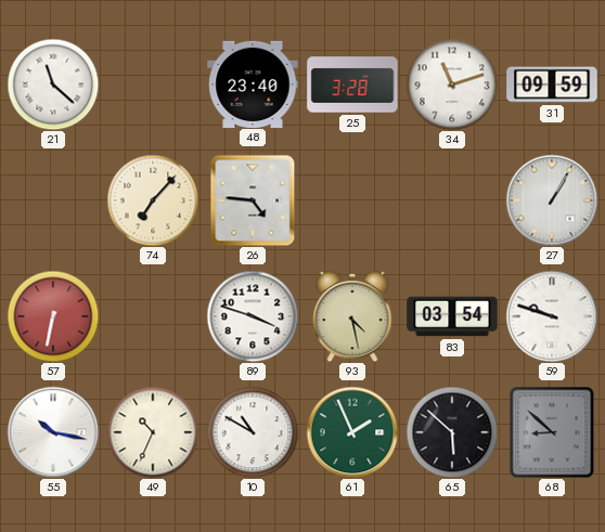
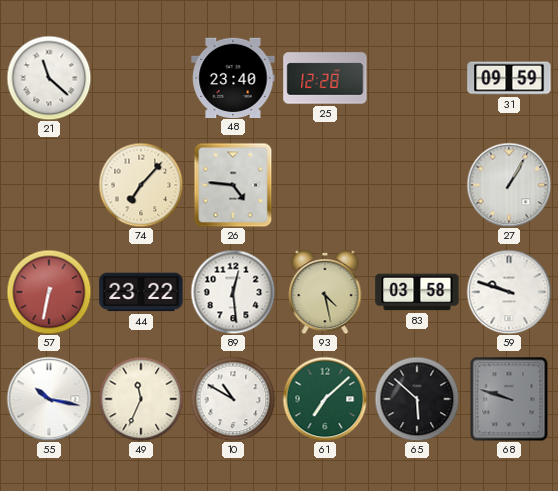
25: 3:28 -> 12:28 (325, 78)
34: 11:12 -> none (452, 85)
44: none -> 23:22 (141, 292)
89: 3:48 -> 12:29 (233, 292)
83: 03:54 -> 03:58 (417, 292)
49: 10:34 -> 11:34 (141, 399)
61: 1:56 -> 7:08 (325, 399)
68: 8:52 -> 9:48 (509, 399)
